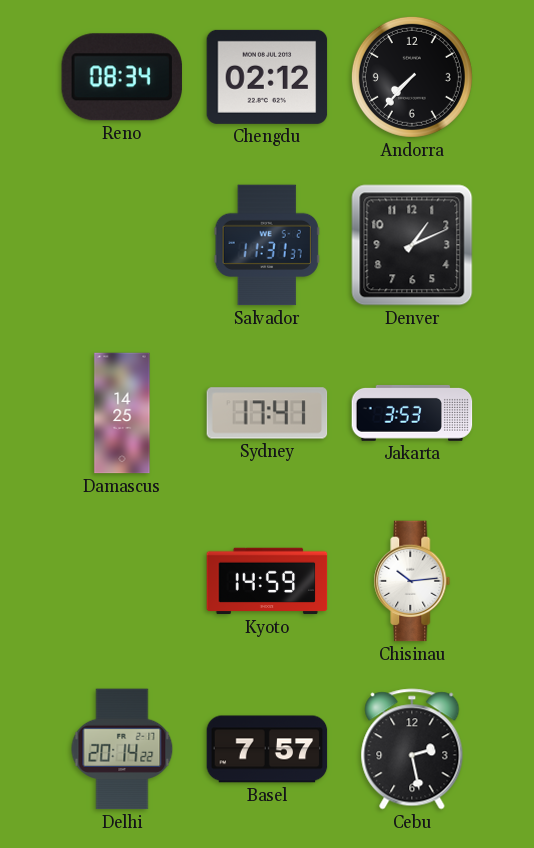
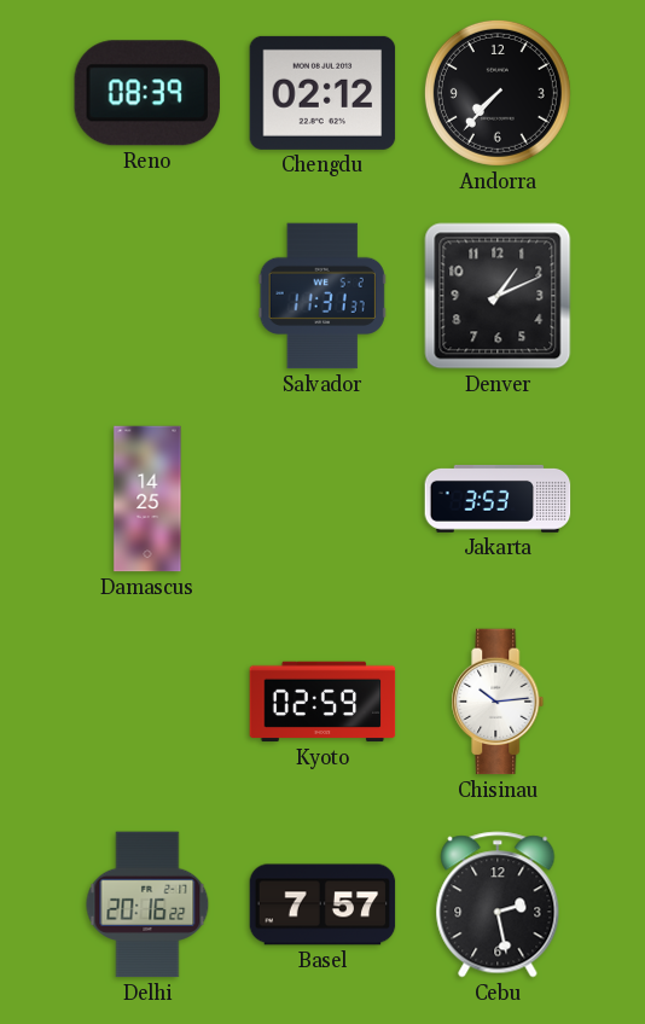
Reno: 08:34 -> 08:39 (147, 93)
Sydney: 17:41 -> none (267, 413)
Kyoto: 14:59 -> 02:59 (322, 702)
Delhi: 20:14 -> 20:16 (147, 904)
